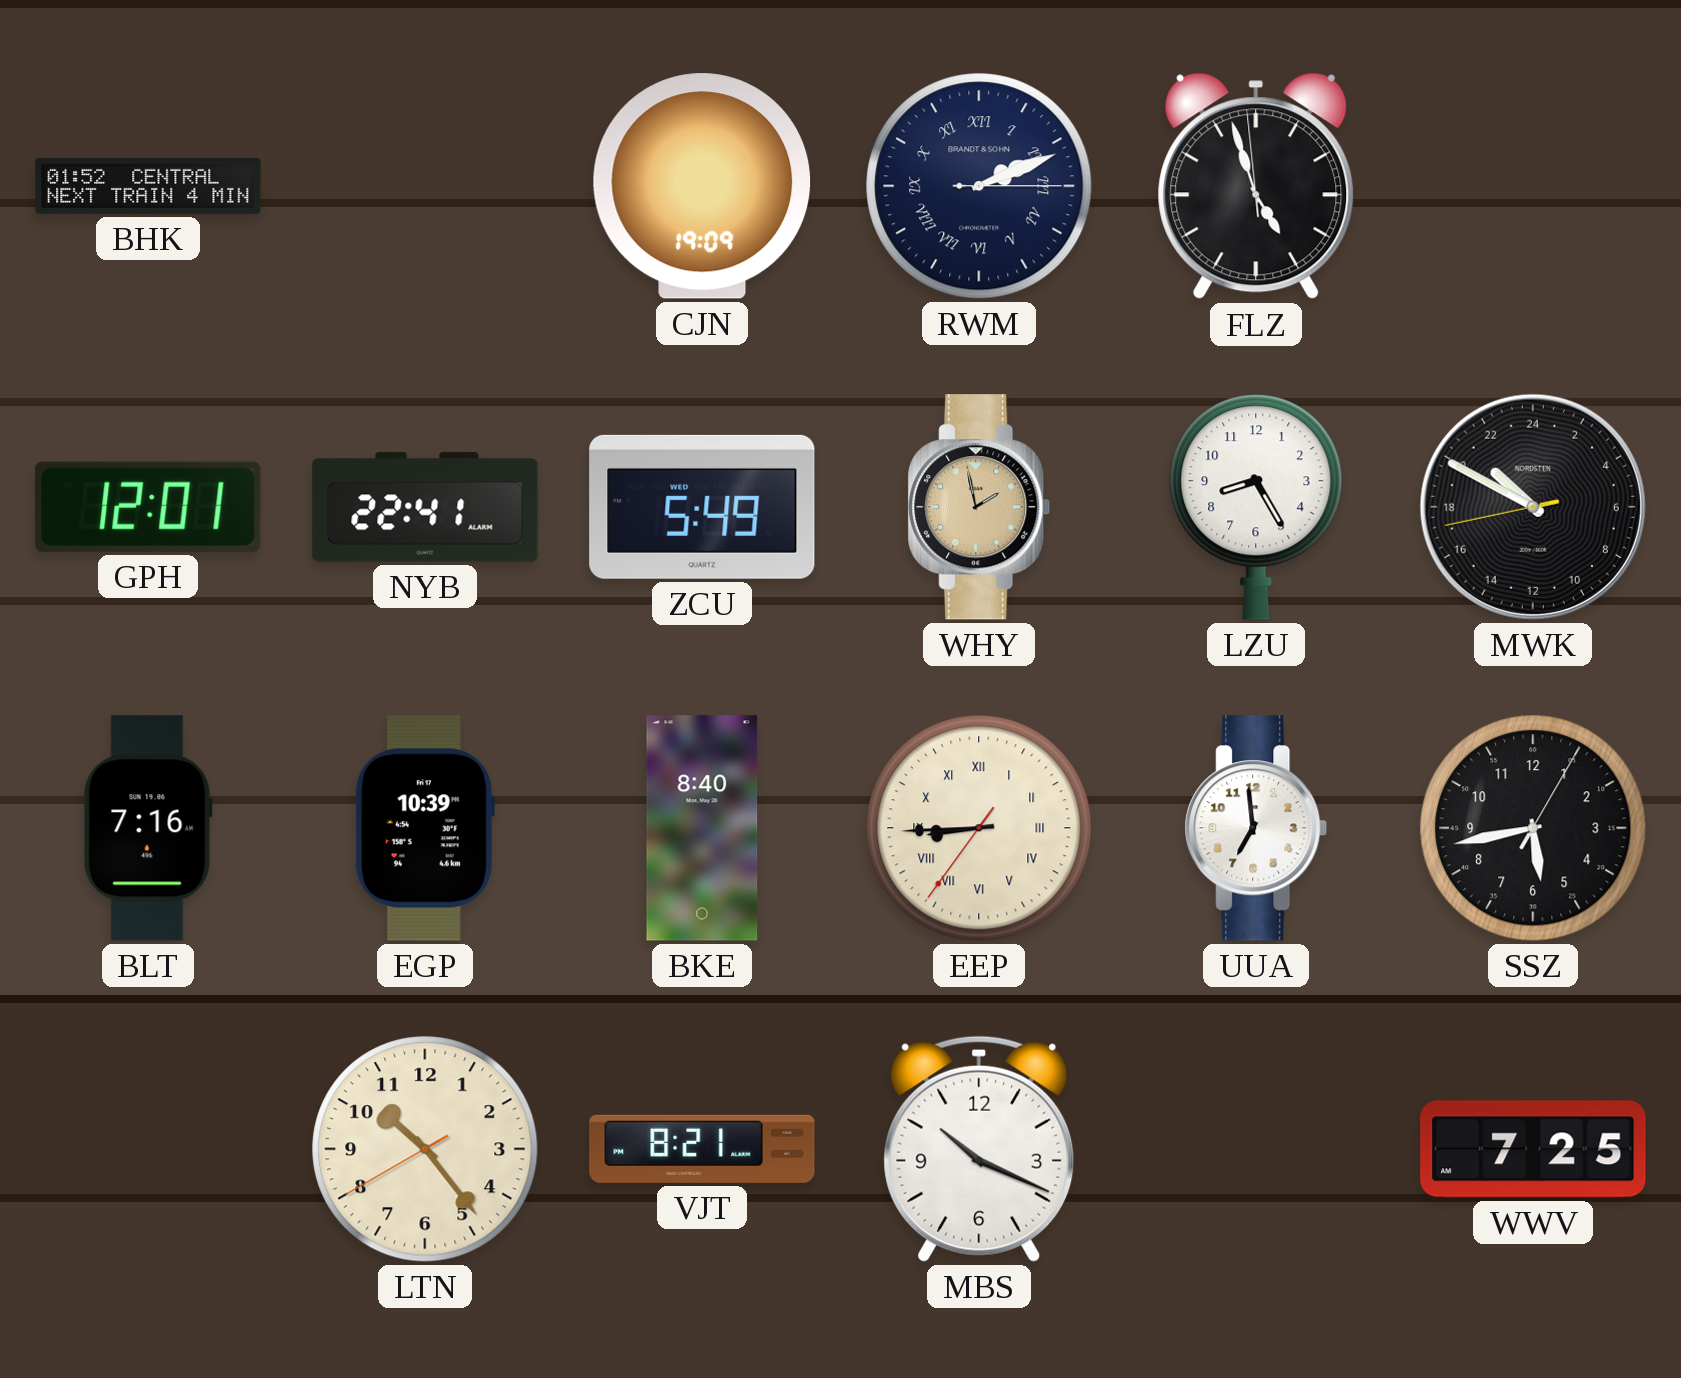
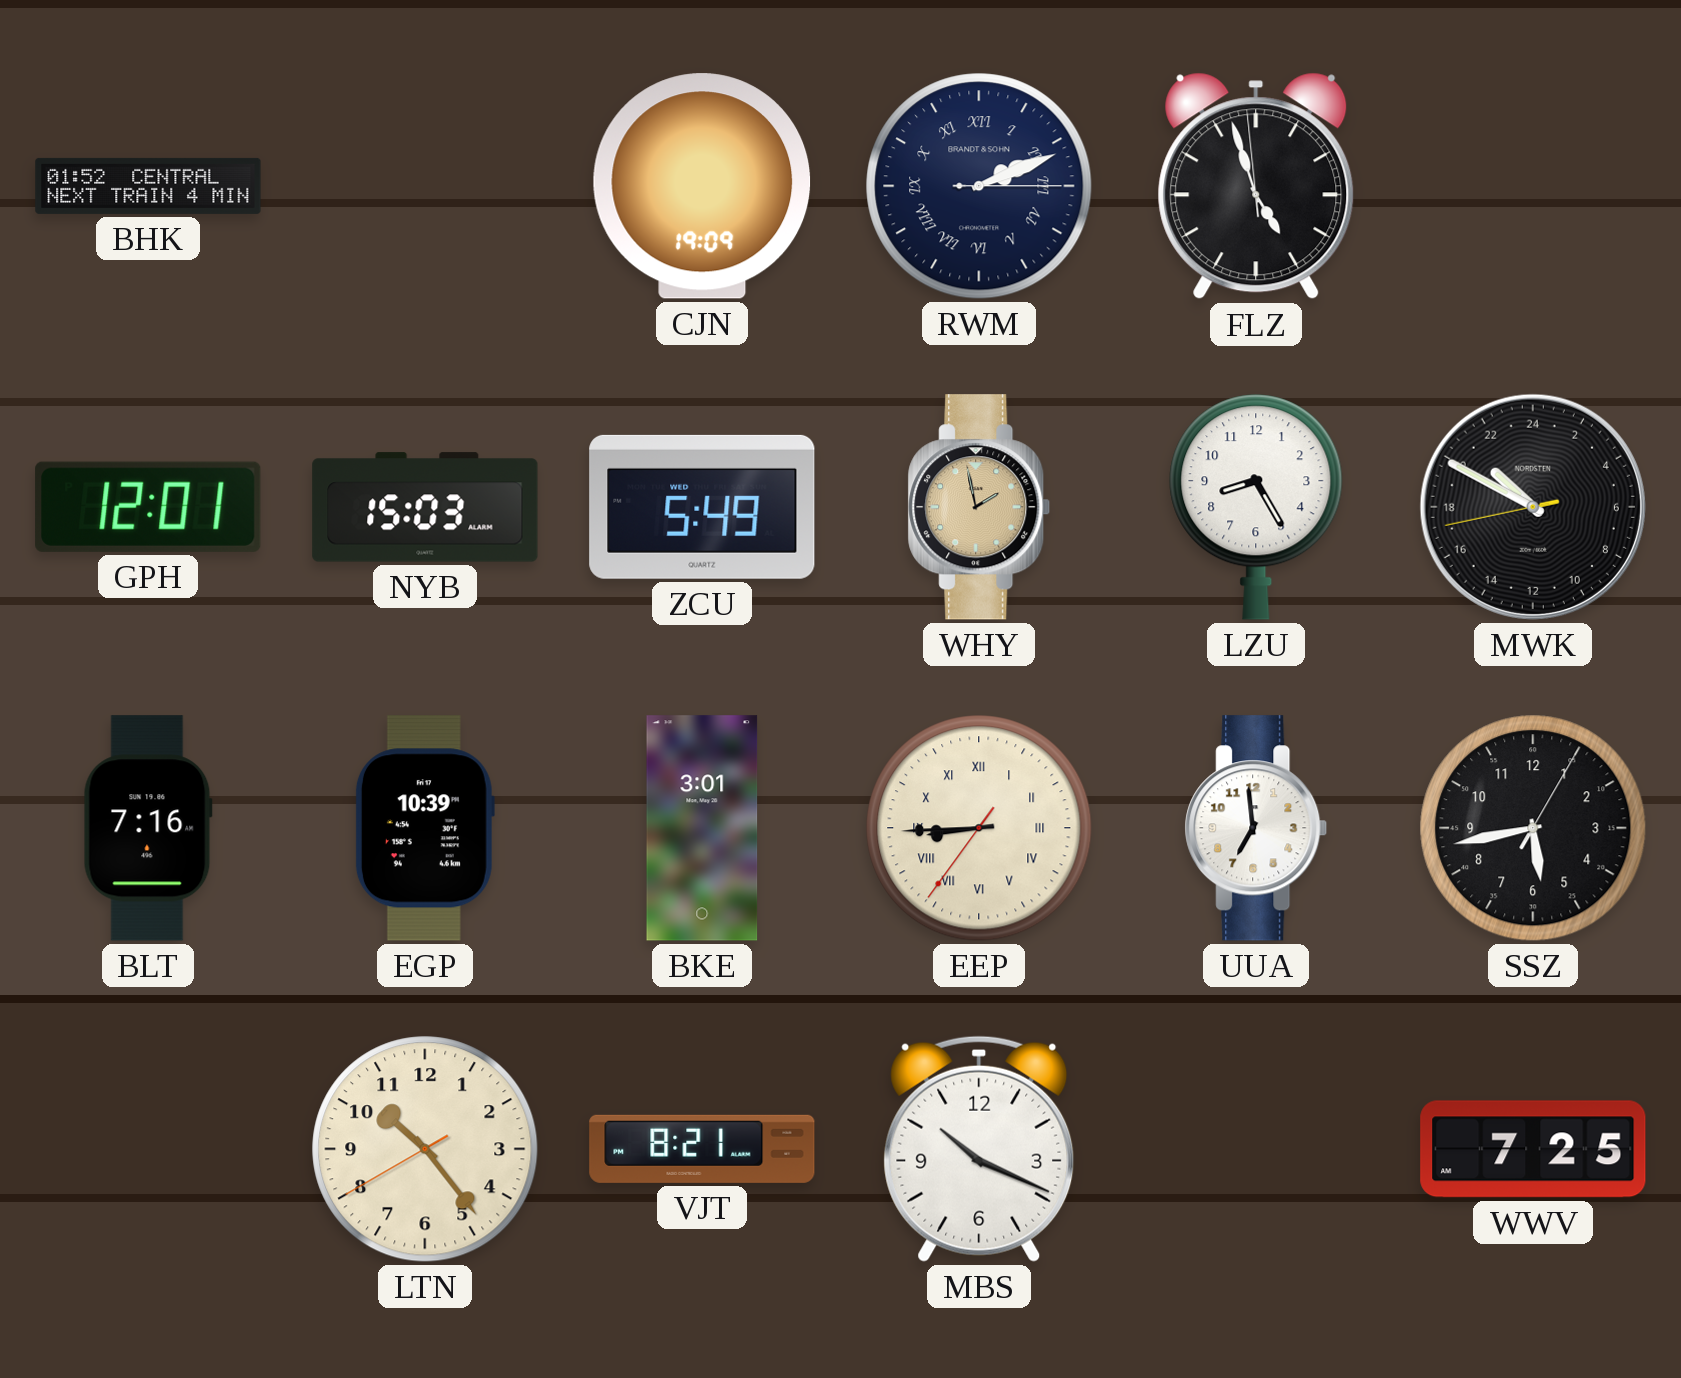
NYB: 22:41 -> 15:03 (425, 507)
BKE: 8:40 -> 3:01 (702, 828)
